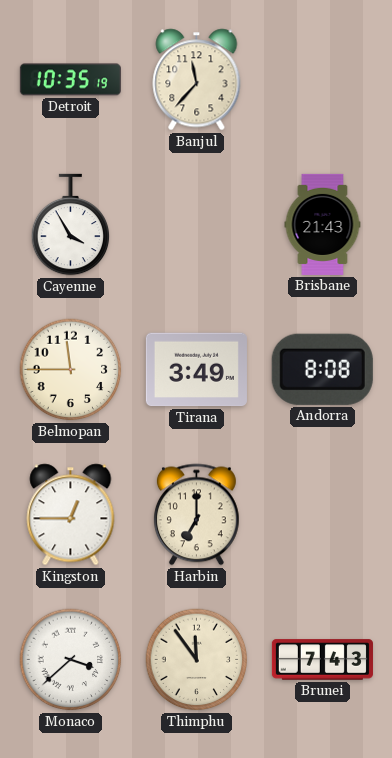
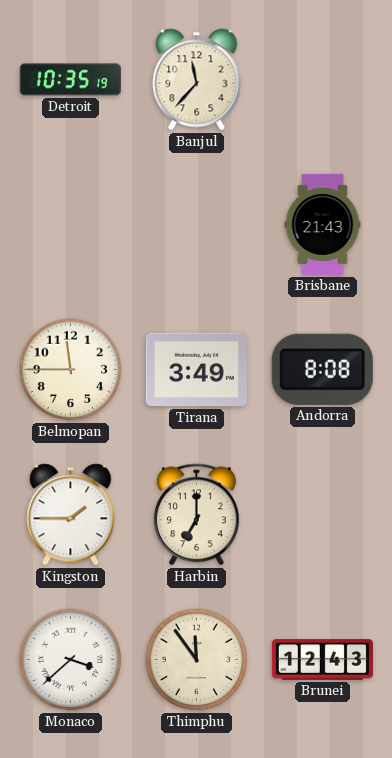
Cayenne: 3:55 -> none (71, 225)
Kingston: 12:45 -> 1:45 (71, 515)
Brunei: 7:43 -> 12:43 (322, 660)
